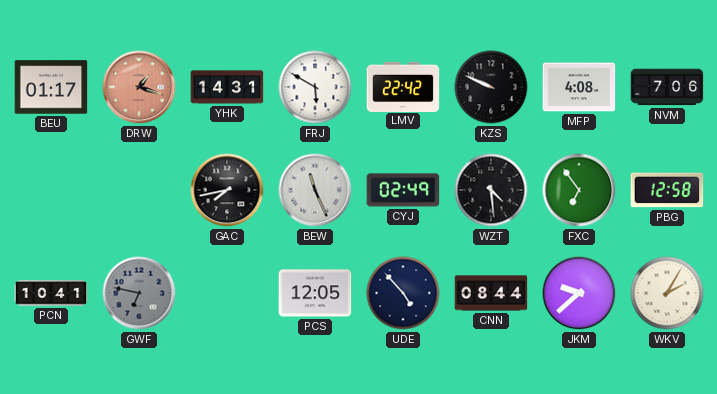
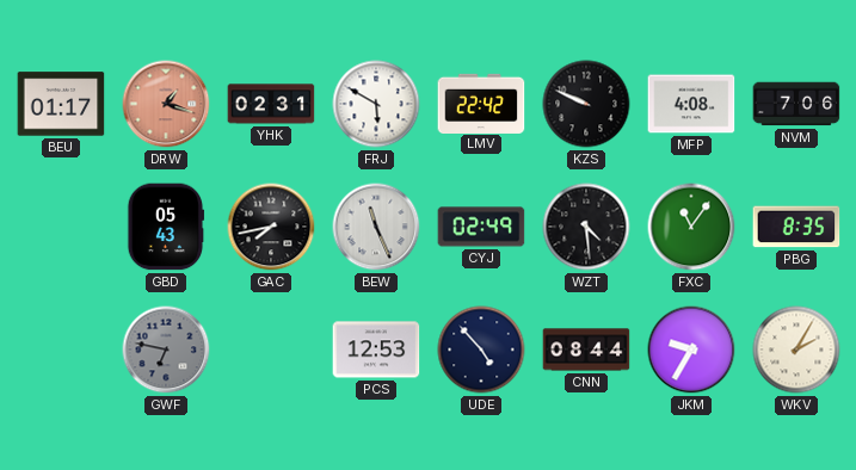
YHK: 14:31 -> 02:31 (271, 104)
GBD: none -> 05:43 (166, 227)
FXC: 6:54 -> 11:06 (691, 227)
PBG: 12:58 -> 8:35 (796, 227)
PCN: 10:41 -> none (51, 293)
PCS: 12:05 -> 12:53 (376, 350)
JKM: 9:38 -> 9:35 (691, 350)
